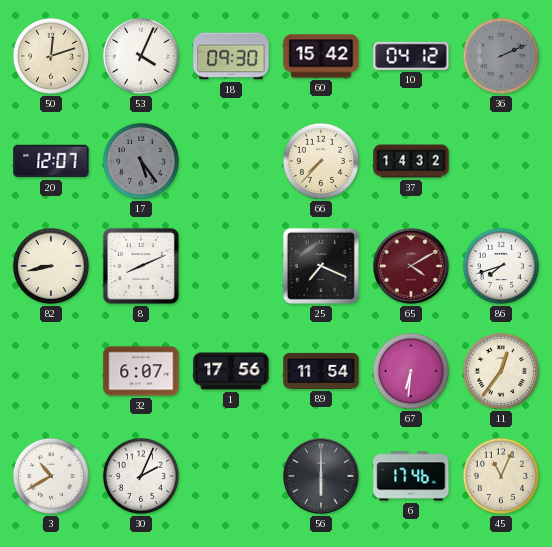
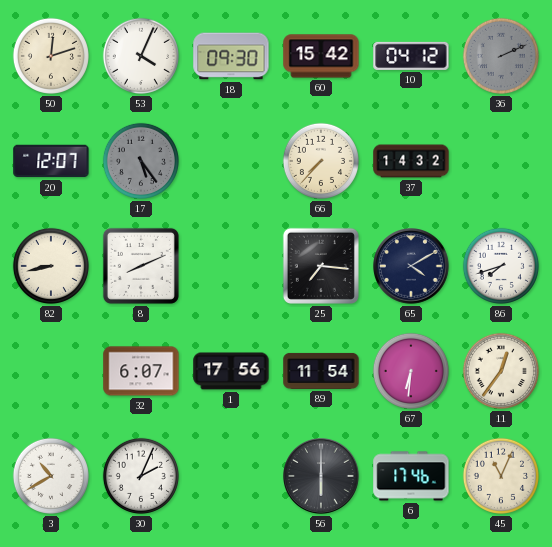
25: 7:19 -> 7:16 (321, 266)
65 dial: burgundy -> navy (412, 267)
